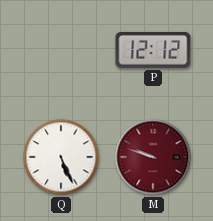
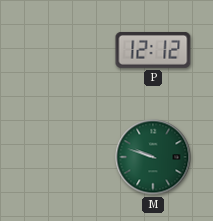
Q: 5:26 -> none (61, 157)
M dial: burgundy -> green (153, 157)
